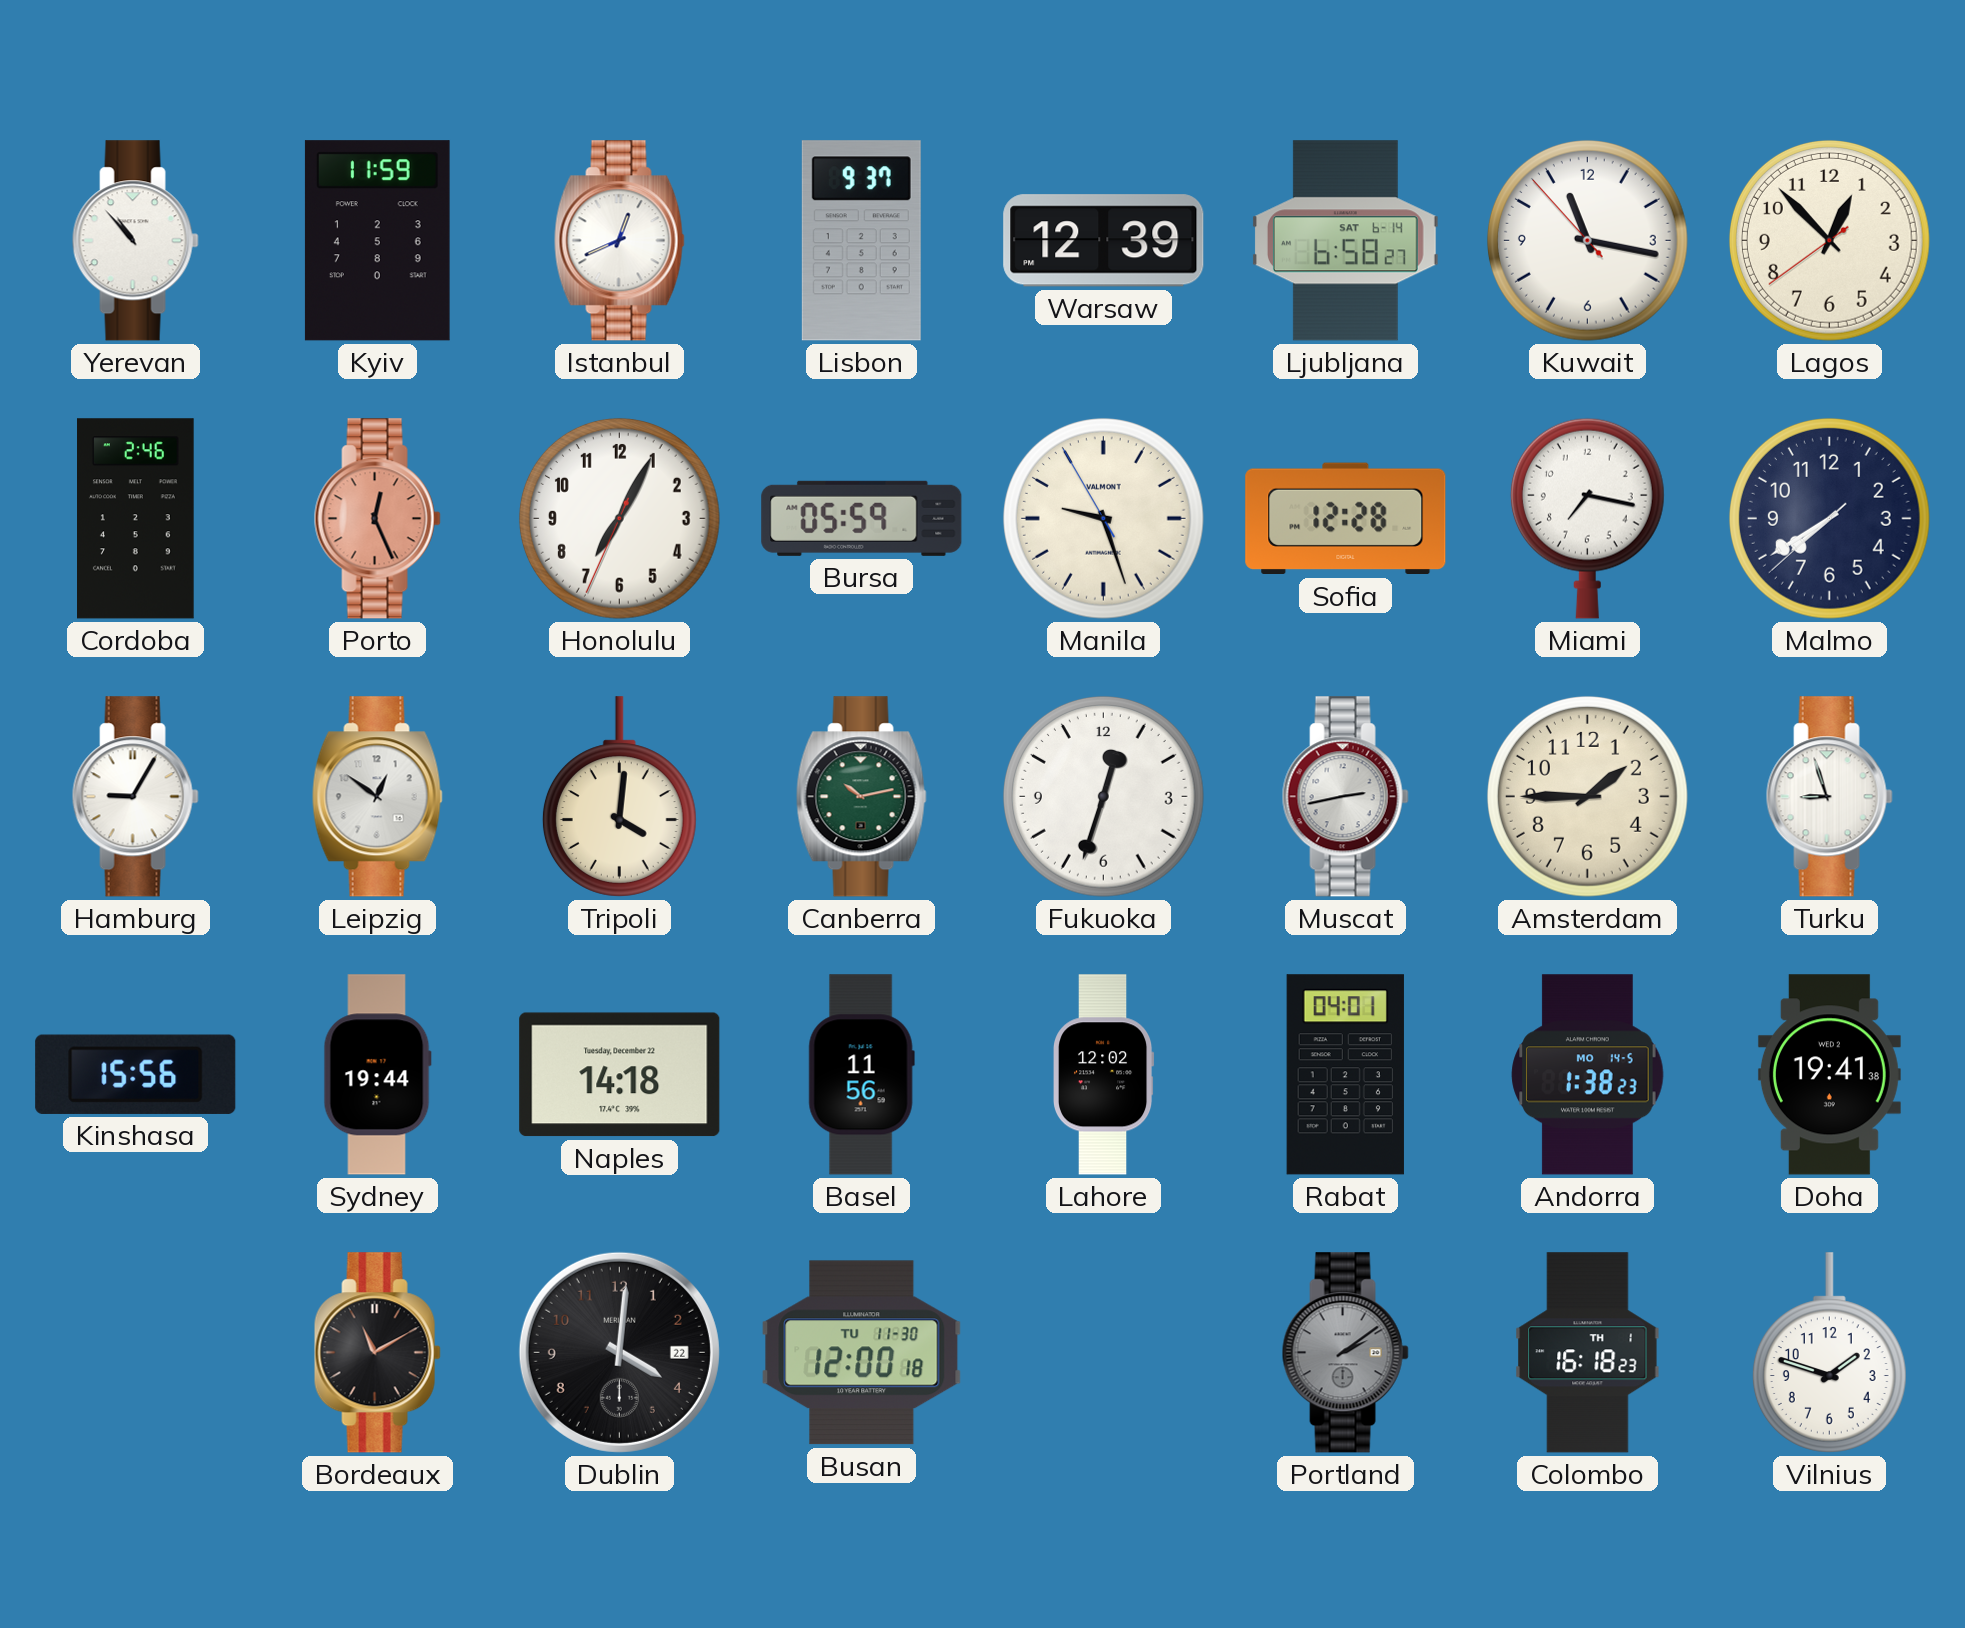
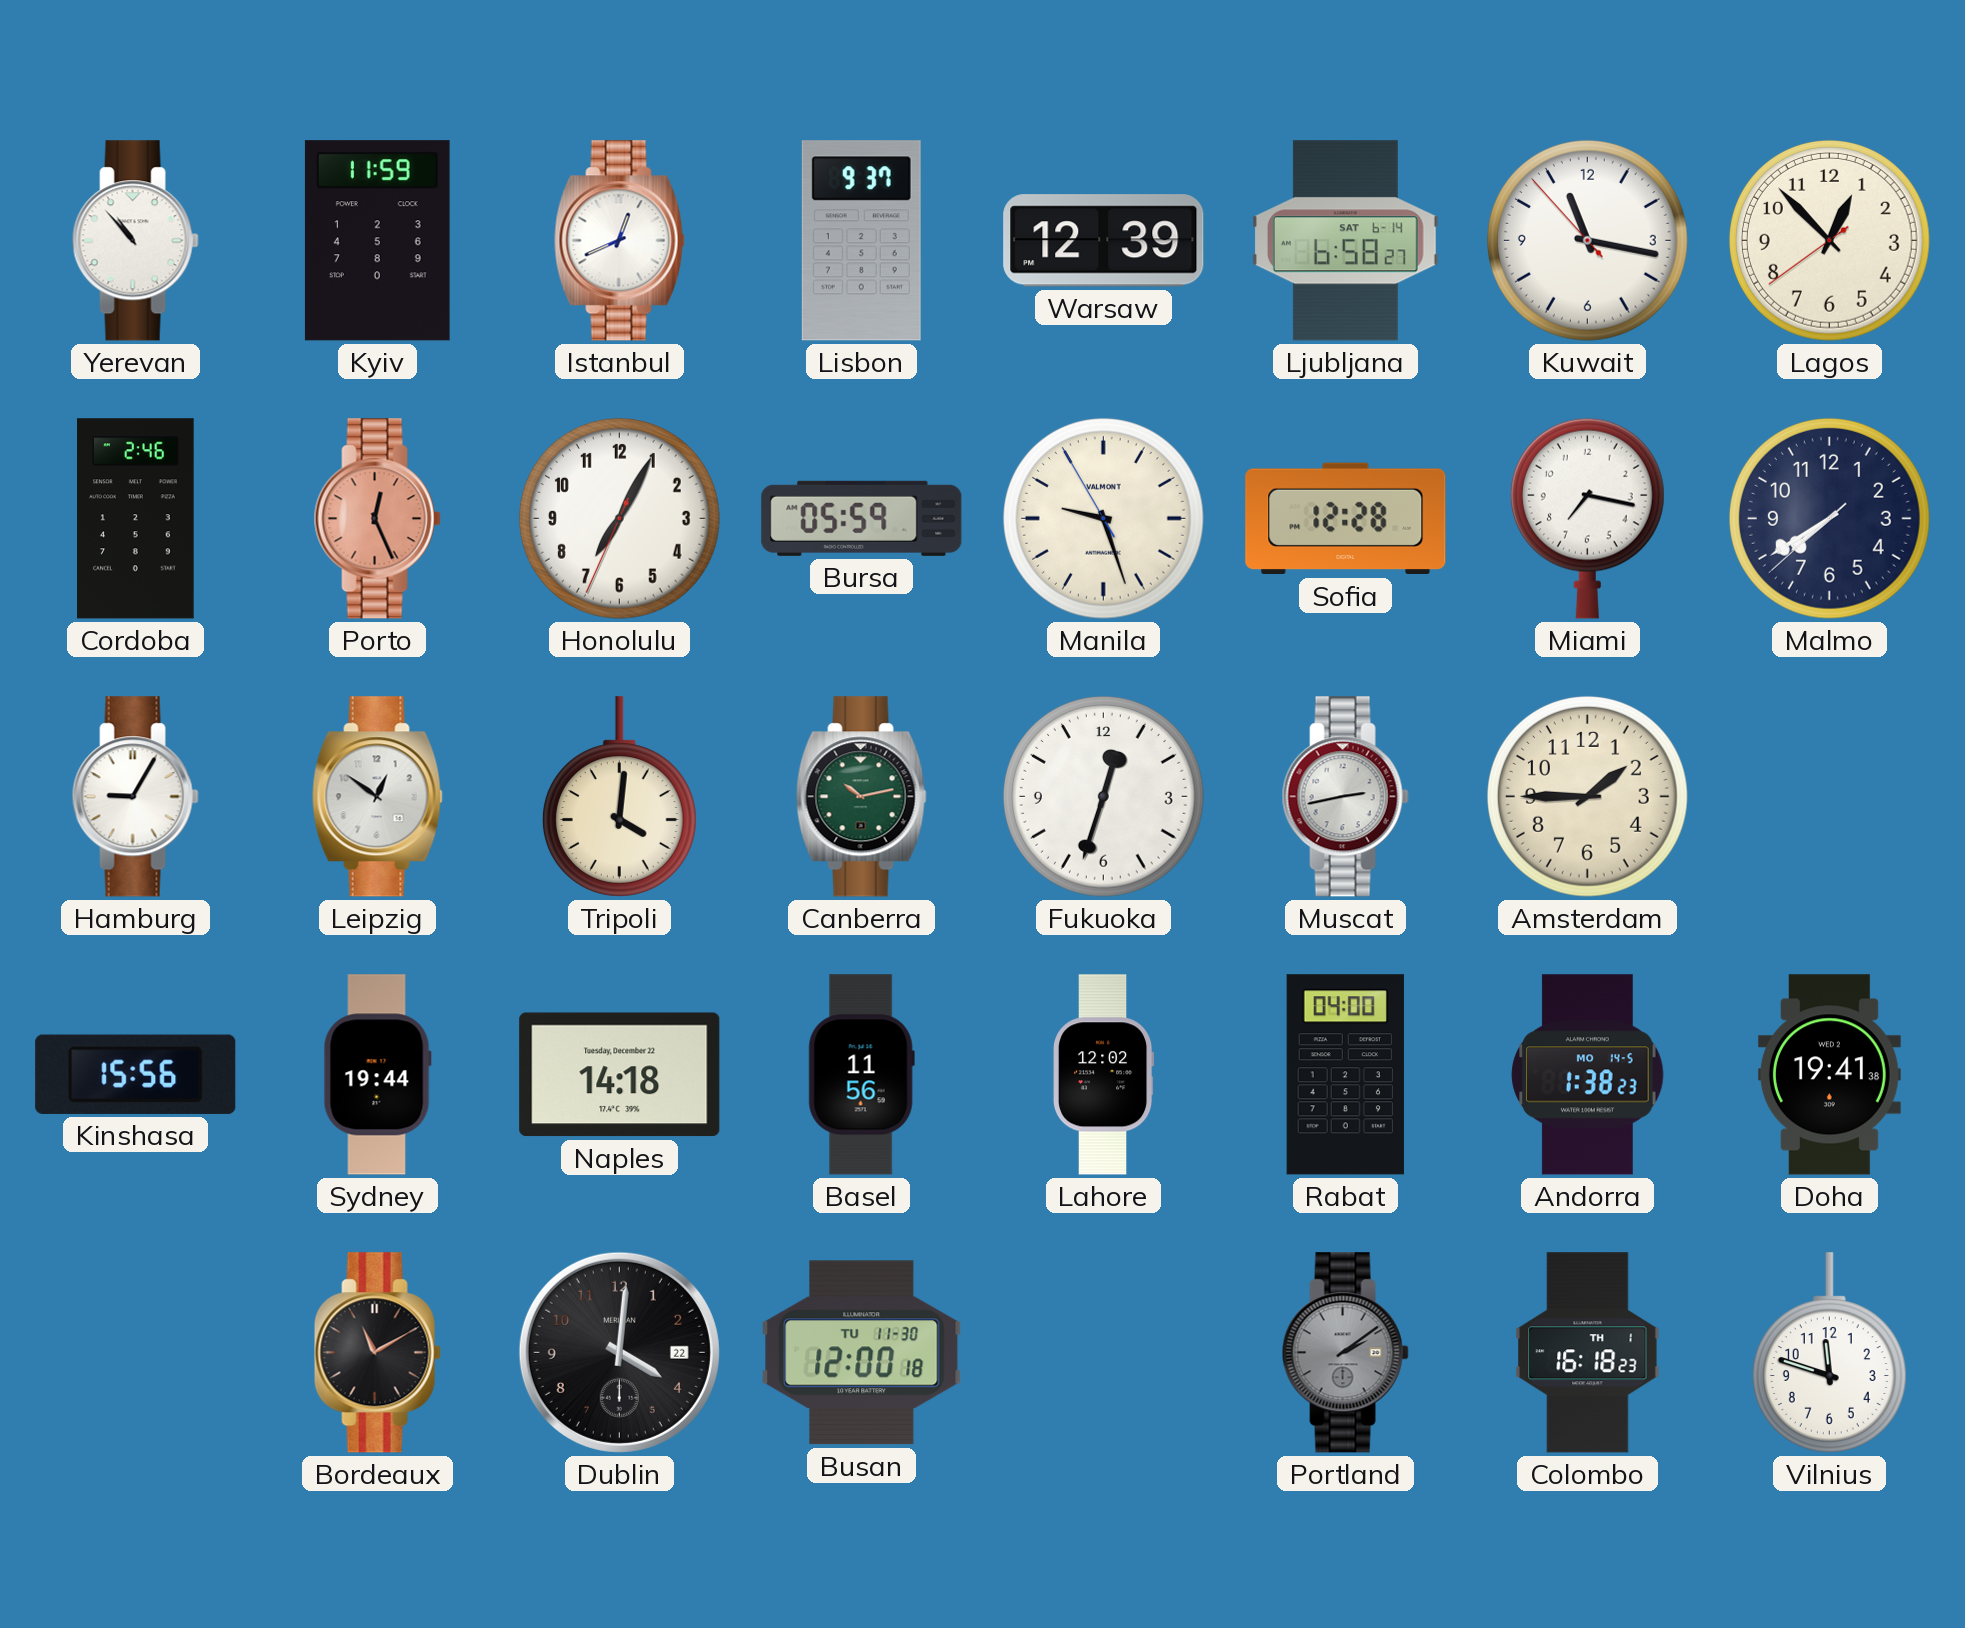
Turku: 8:57 -> none (1829, 797)
Rabat: 04:01 -> 04:00 (1345, 1075)
Vilnius: 1:48 -> 11:48 (1829, 1353)
